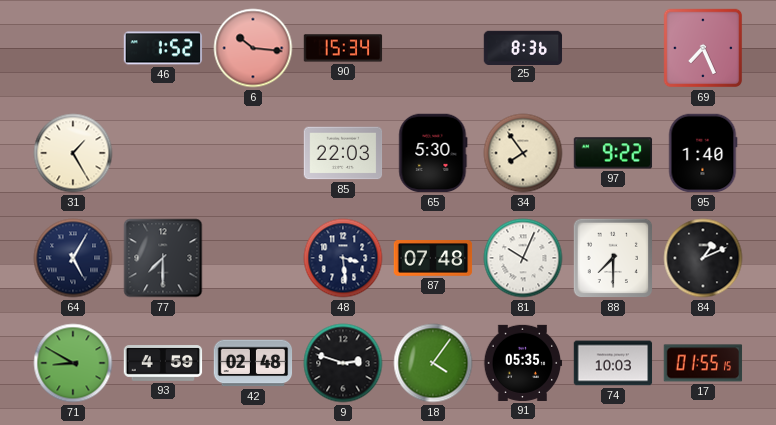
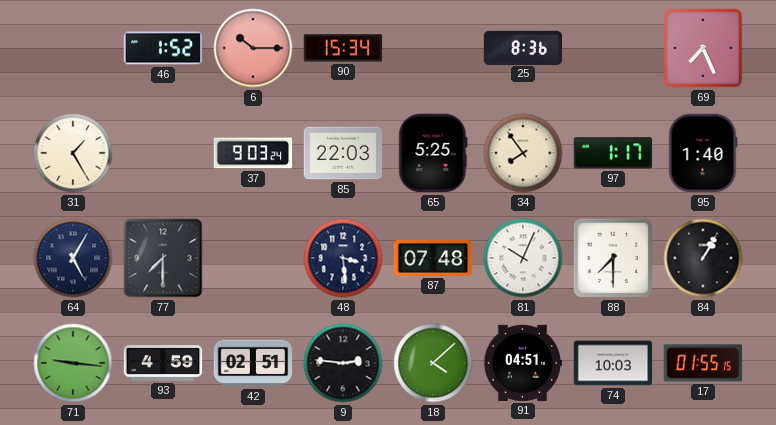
6: 10:16 -> 10:15 (253, 48)
37: none -> 9:03 (253, 153)
65: 5:30 -> 5:25 (433, 153)
97: 9:22 -> 1:17 (613, 153)
84: 1:11 -> 1:05 (703, 258)
71: 8:50 -> 9:16 (73, 363)
42: 02:48 -> 02:51 (253, 363)
9: 2:48 -> 2:46 (343, 363)
18: 4:06 -> 4:08 (433, 363)
91: 05:35 -> 04:51 (523, 363)
